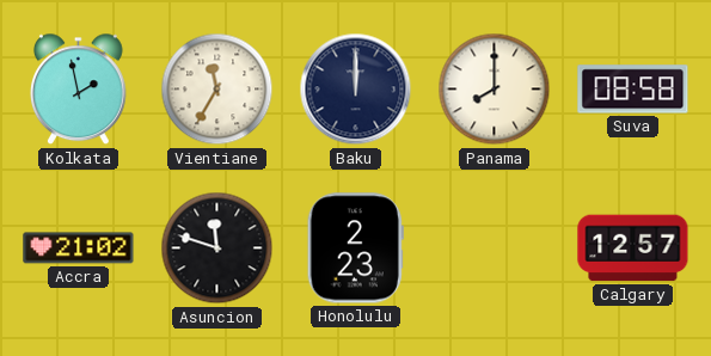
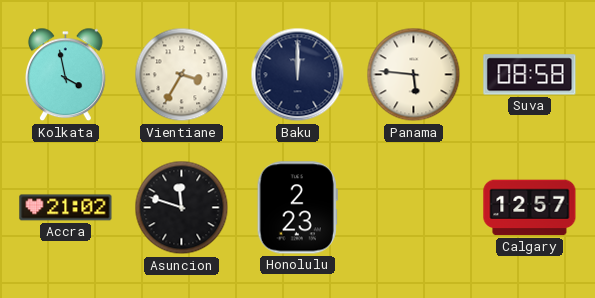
Kolkata: 1:58 -> 3:58 (66, 75)
Vientiane: 11:35 -> 3:35 (182, 75)
Panama: 8:00 -> 5:46 (414, 75)
